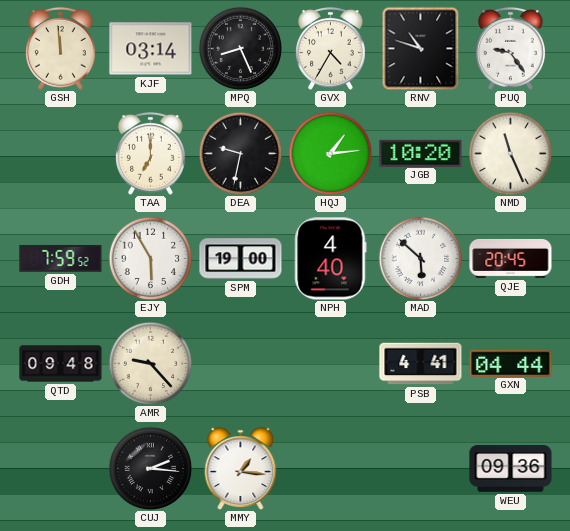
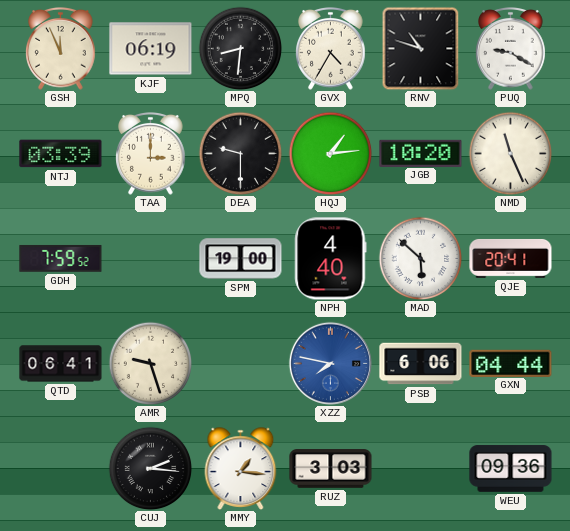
GSH: 11:59 -> 11:56 (61, 49)
KJF: 03:14 -> 06:19 (151, 49)
MPQ: 8:26 -> 8:31 (240, 48)
PUQ: 9:24 -> 9:20 (511, 49)
NTJ: none -> 03:39 (61, 154)
TAA: 7:00 -> 3:00 (151, 154)
DEA: 9:32 -> 9:30 (240, 153)
EJY: 5:55 -> none (150, 258)
QJE: 20:45 -> 20:41 (511, 258)
QTD: 09:48 -> 06:41 (61, 364)
AMR: 9:23 -> 9:27 (150, 363)
XZZ: none -> 7:47 (330, 363)
PSB: 4:41 -> 6:06 (421, 364)
RUZ: none -> 3:03 (331, 469)
